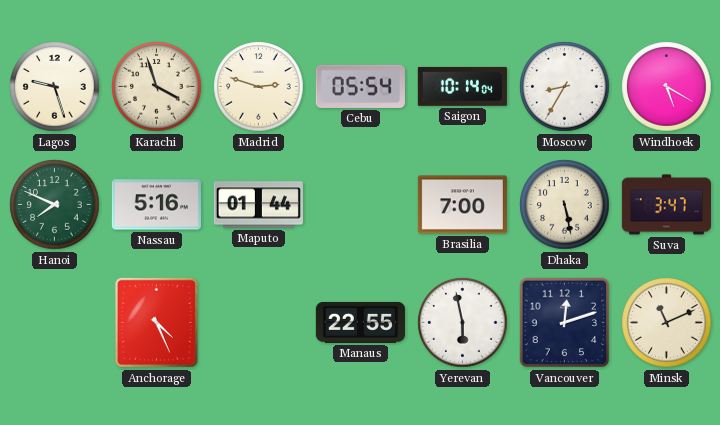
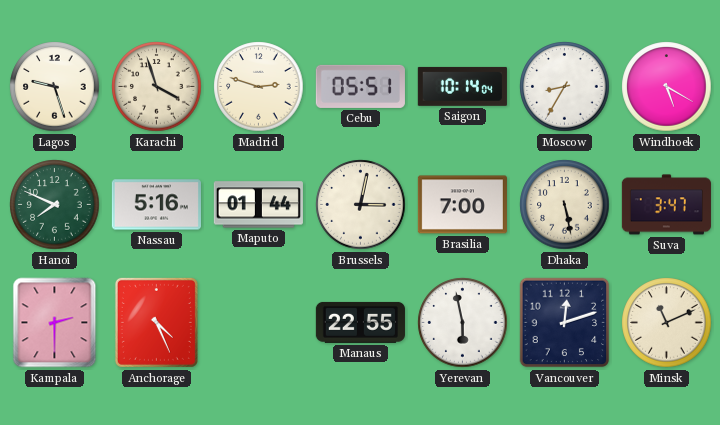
Cebu: 05:54 -> 05:51 (360, 86)
Brussels: none -> 3:02 (361, 205)
Kampala: none -> 2:30 (55, 323)
